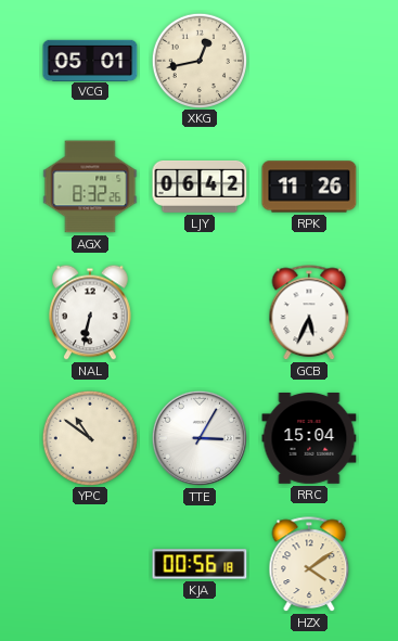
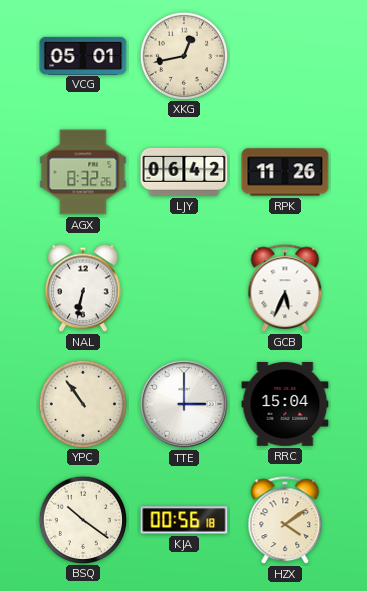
YPC: 10:51 -> 10:54 (82, 403)
TTE: 3:05 -> 3:00 (184, 404)
BSQ: none -> 10:21 (82, 519)
